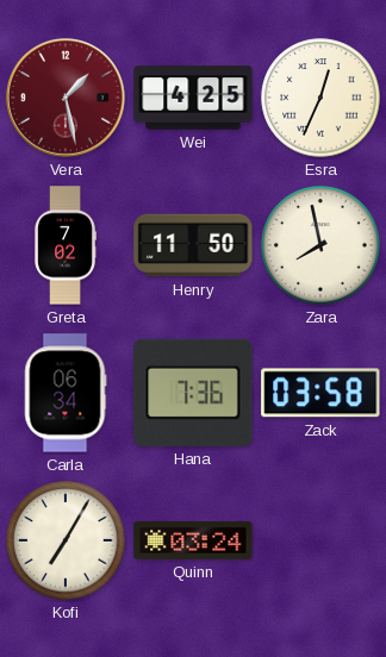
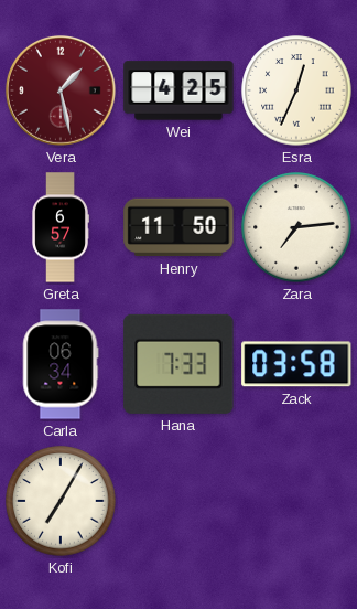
Greta: 7:02 -> 6:57 (61, 227)
Zara: 7:58 -> 7:14 (296, 227)
Hana: 7:36 -> 7:33 (178, 364)
Quinn: 03:24 -> none (193, 540)
